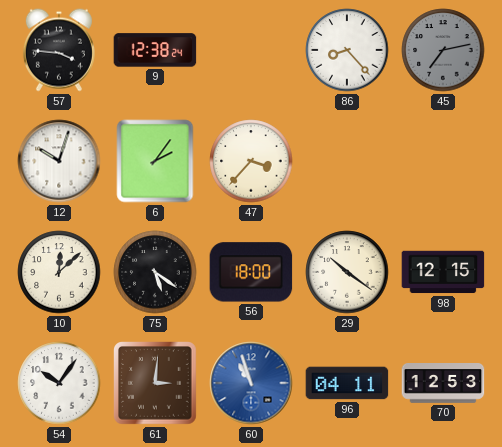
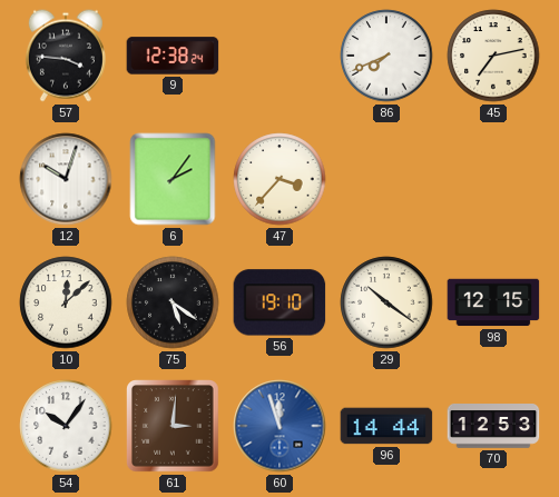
86: 8:23 -> 7:41 (386, 56)
45 dial: grey -> cream (493, 56)
56: 18:00 -> 19:10 (279, 302)
60: 10:57 -> 11:57 (279, 426)
96: 04:11 -> 14:44 (386, 426)
